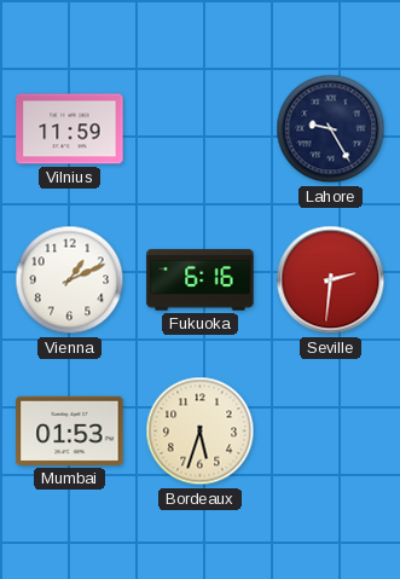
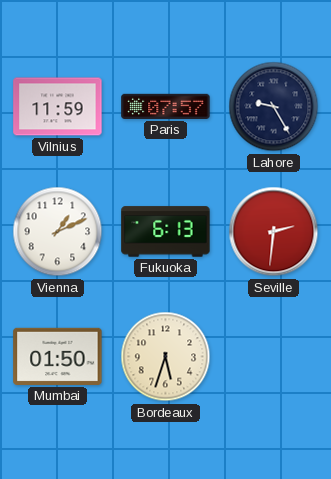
Paris: none -> 07:57 (166, 106)
Fukuoka: 6:16 -> 6:13 (166, 232)
Mumbai: 01:53 -> 01:50 (58, 356)
